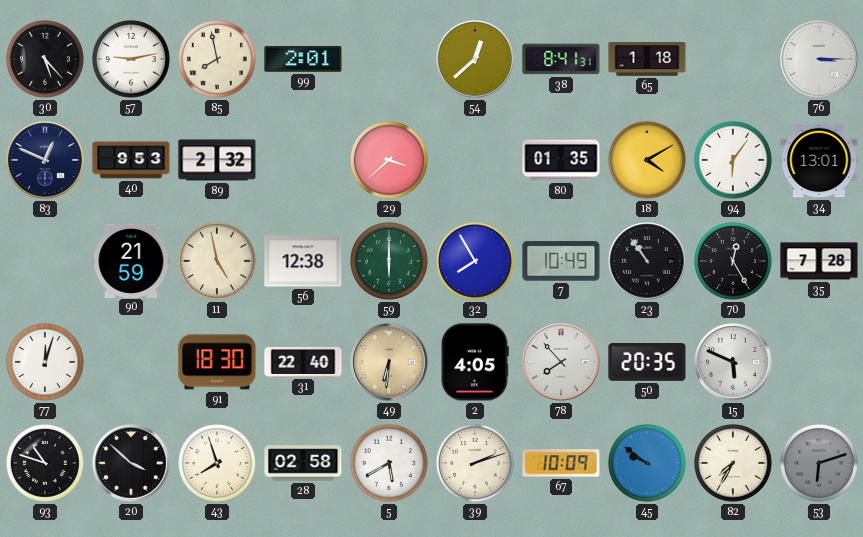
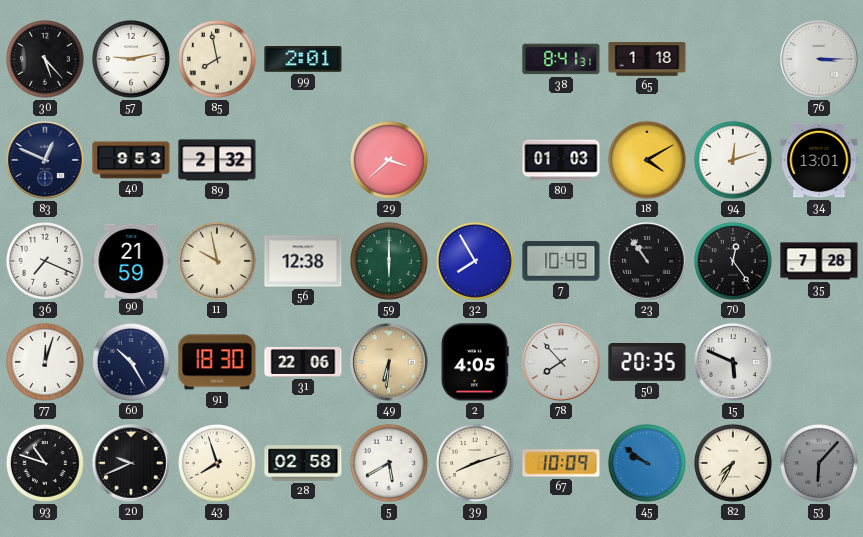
54: 12:38 -> none (475, 59)
80: 01:35 -> 01:03 (561, 160)
94: 6:06 -> 12:12 (733, 160)
36: none -> 7:19 (45, 261)
11: 4:58 -> 9:58 (217, 261)
70: 12:25 -> 12:24 (733, 261)
60: none -> 10:25 (131, 362)
31: 22:40 -> 22:06 (303, 362)
20: 3:52 -> 9:41 (131, 463)
39: 2:12 -> 8:12 (475, 463)
53: 6:12 -> 6:07 (819, 463)
